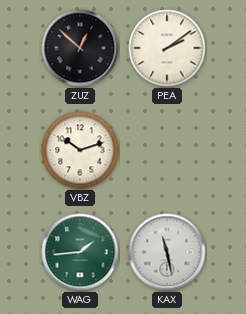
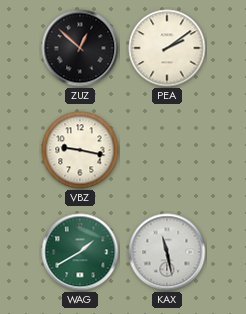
VBZ: 10:12 -> 9:17 (80, 150)
WAG: 1:44 -> 1:40 (80, 252)
